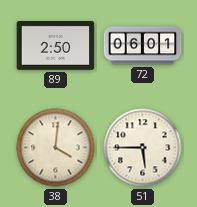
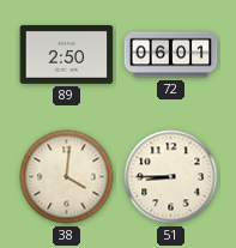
51: 5:45 -> 8:45 (171, 177)
